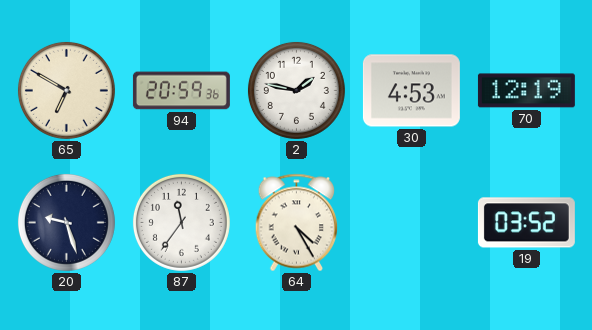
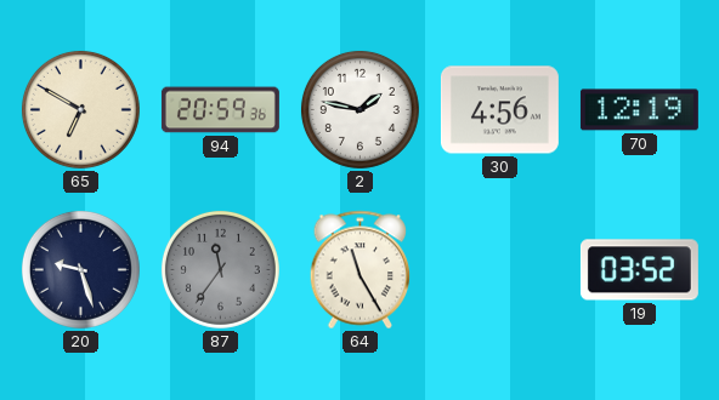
30: 4:53 -> 4:56 (499, 110)
87 dial: white -> grey (220, 269)
64: 4:25 -> 11:25 (361, 270)
